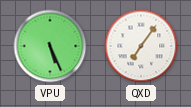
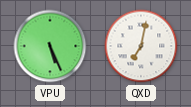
QXD: 7:06 -> 7:02 (141, 46)
